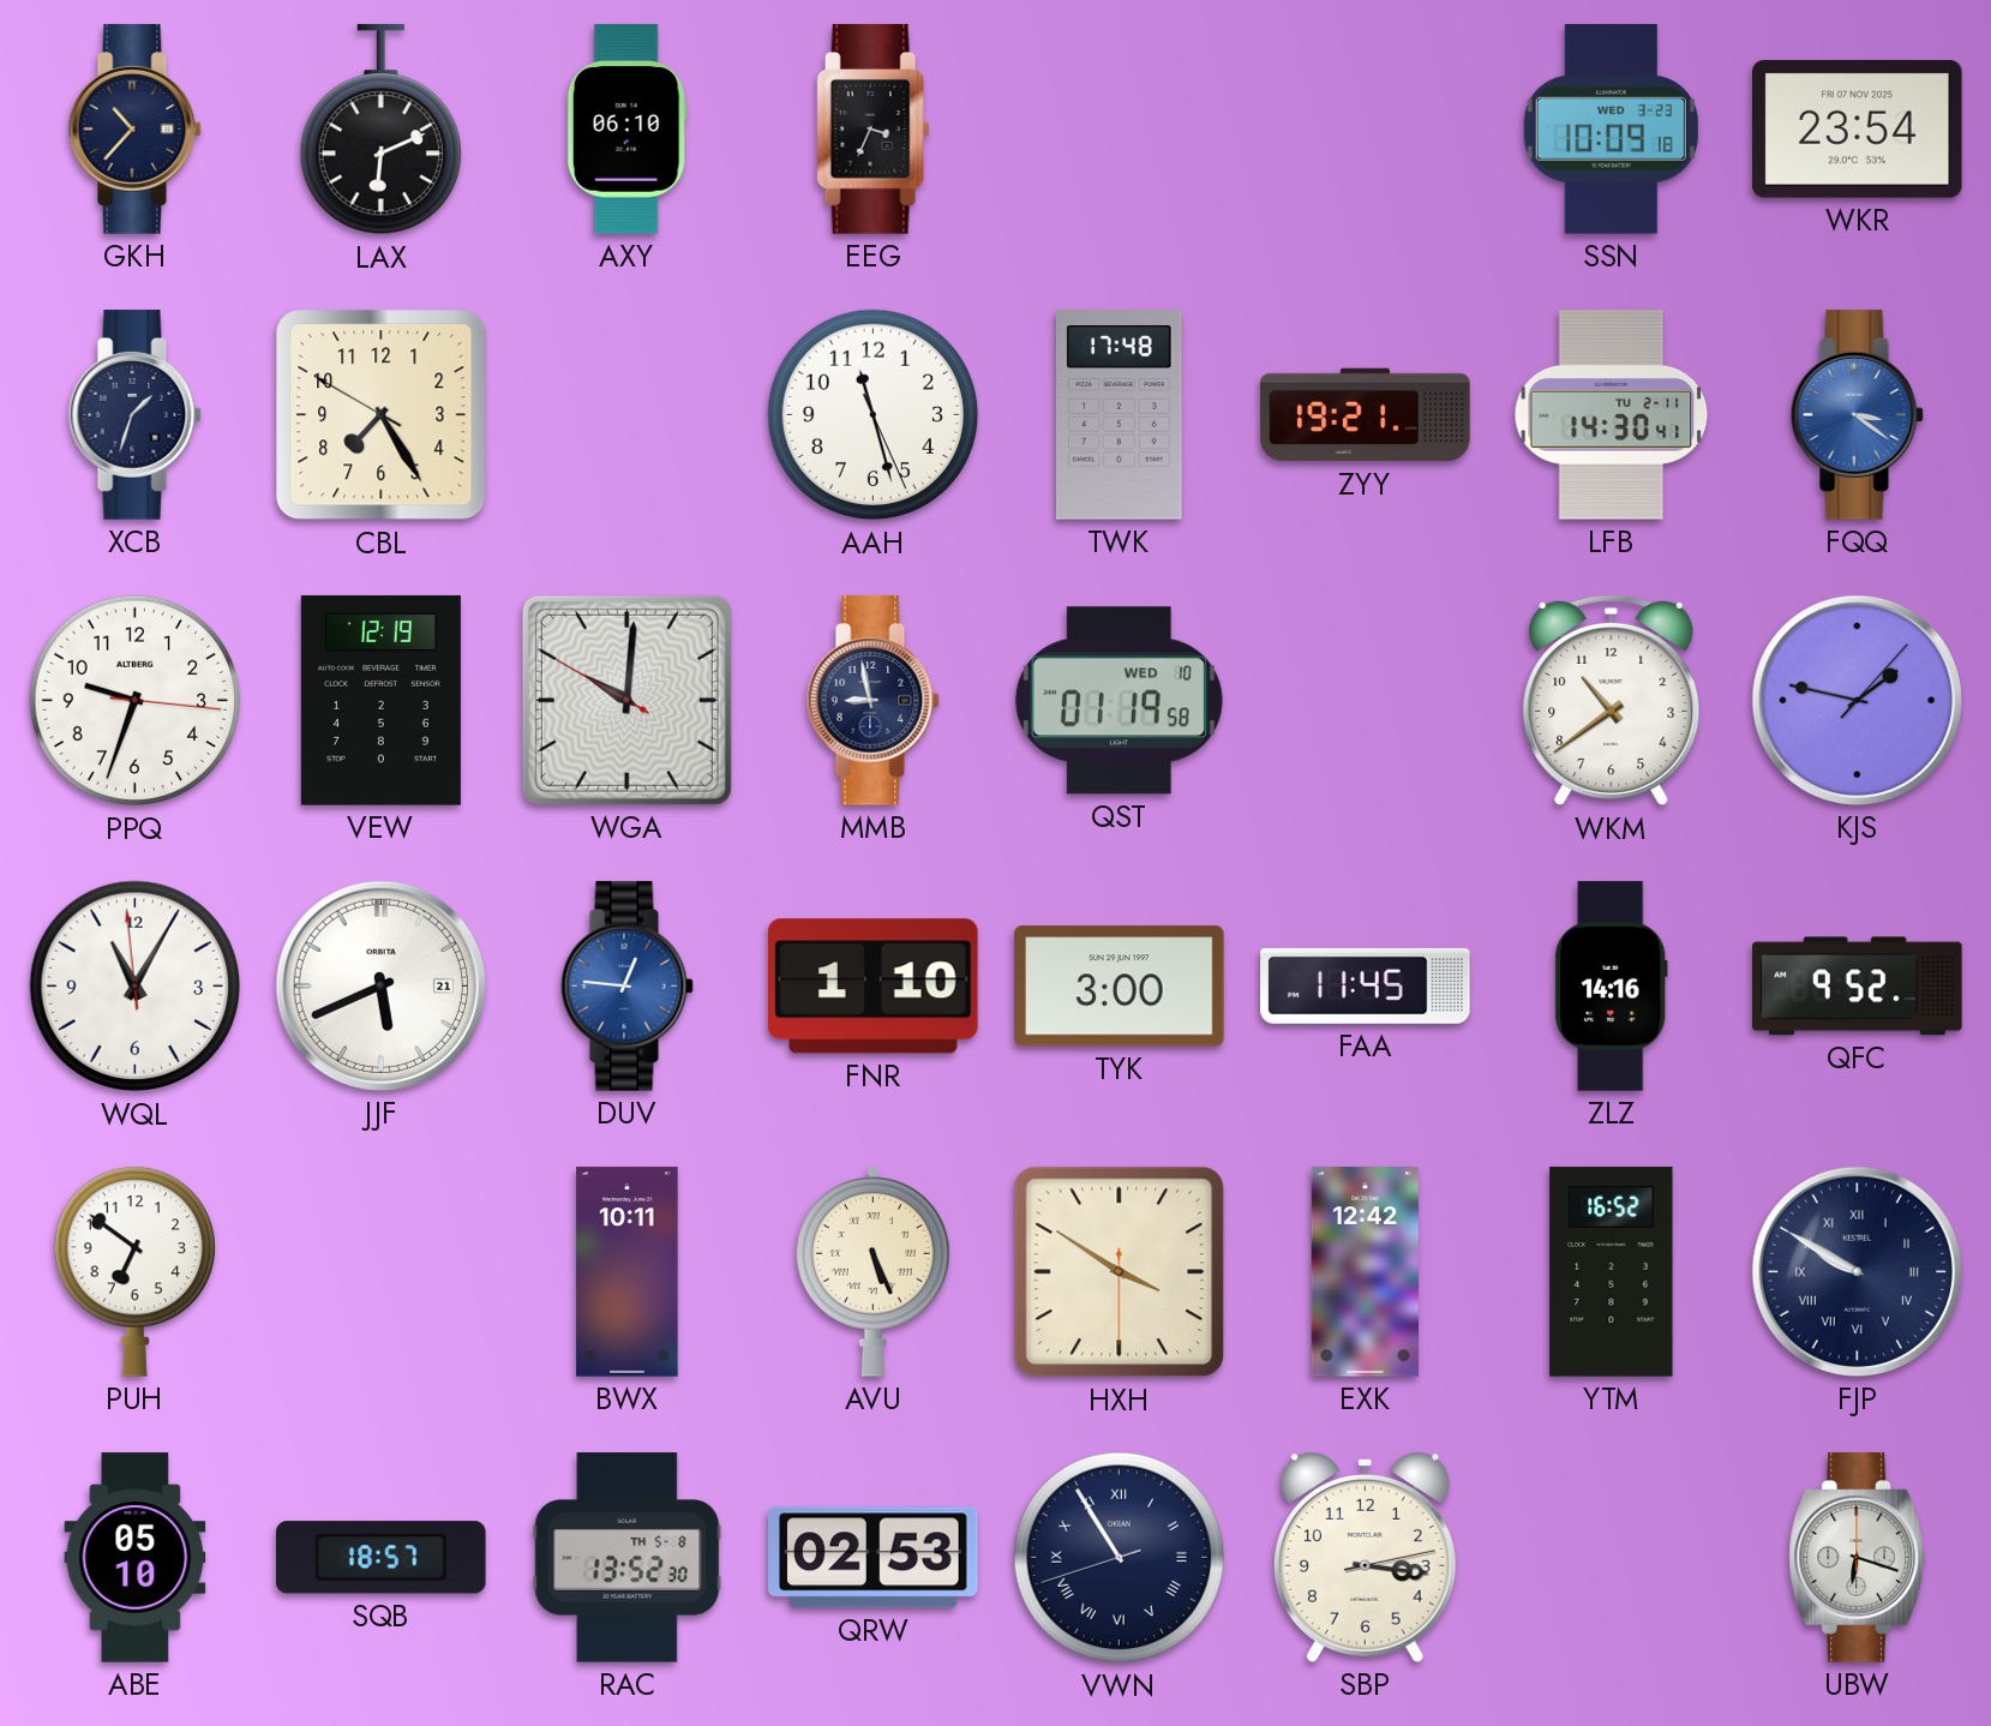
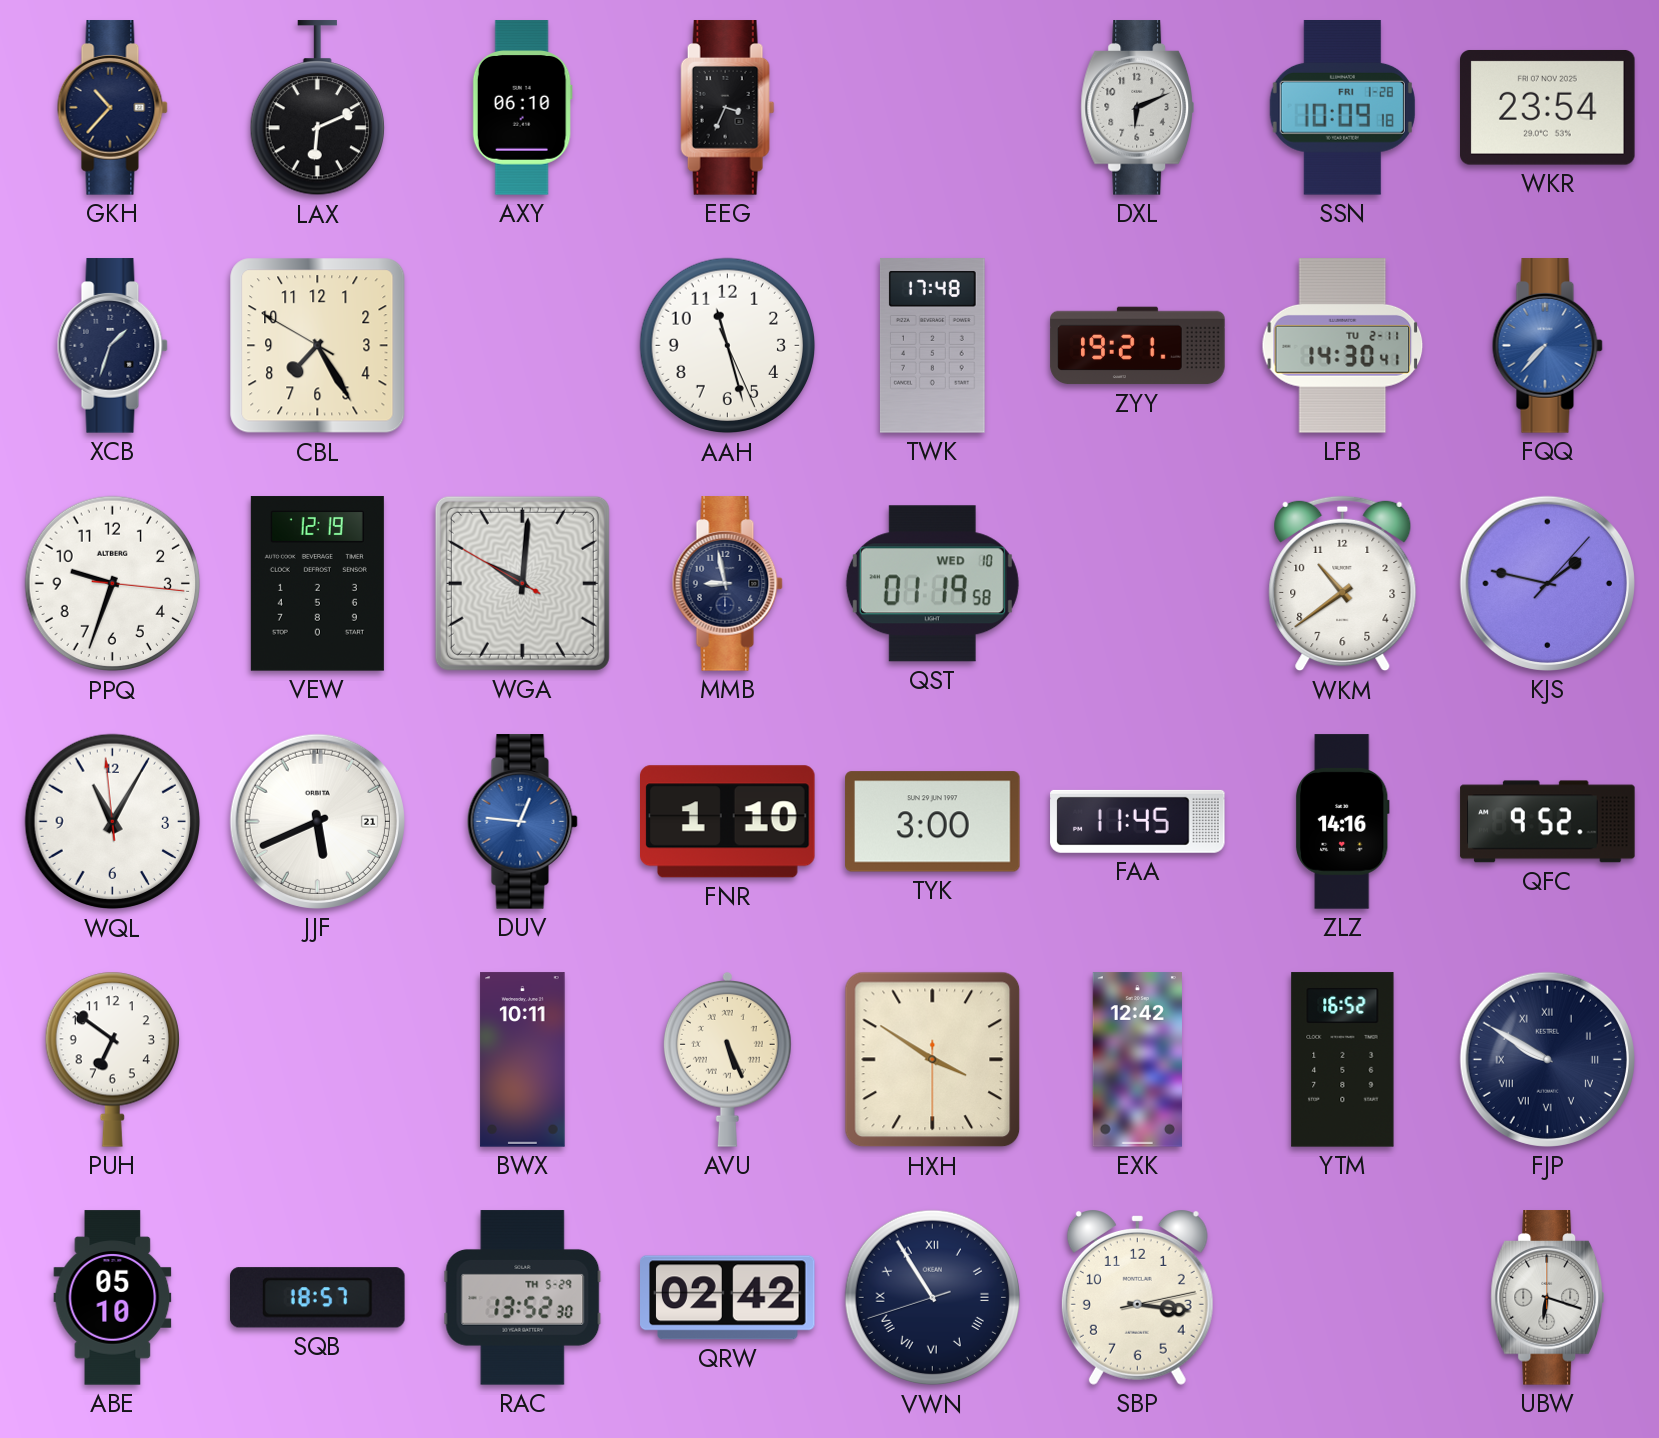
DXL: none -> 6:11 (1137, 108)
SSN date: WED 3-23 -> FRI 1-28 (1342, 108)
FQQ: 3:21 -> 7:37 (1547, 346)
RAC date: TH 5-8 -> TH 5-29 (523, 1298)
QRW: 02:53 -> 02:42 (728, 1298)
